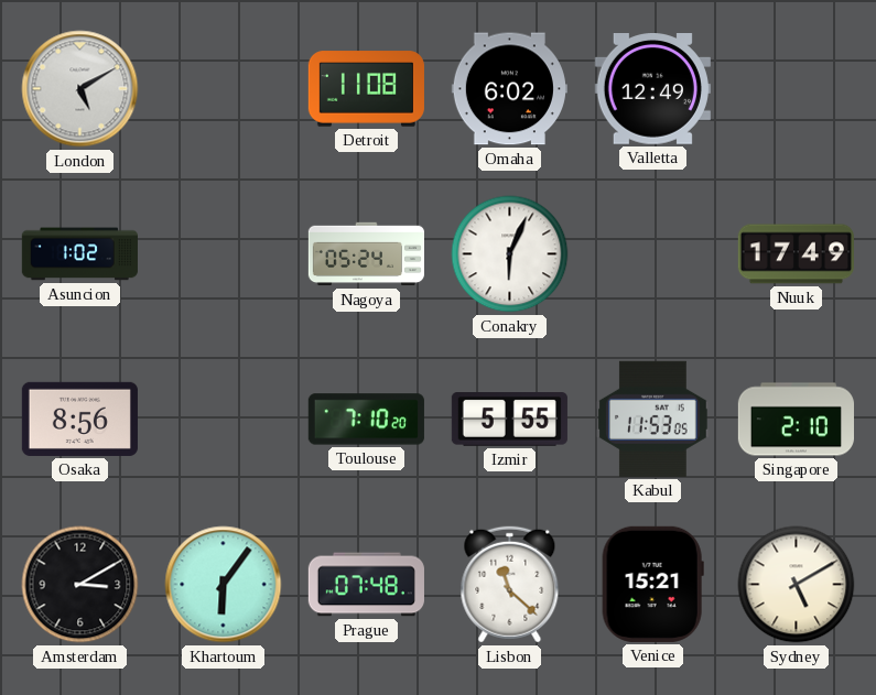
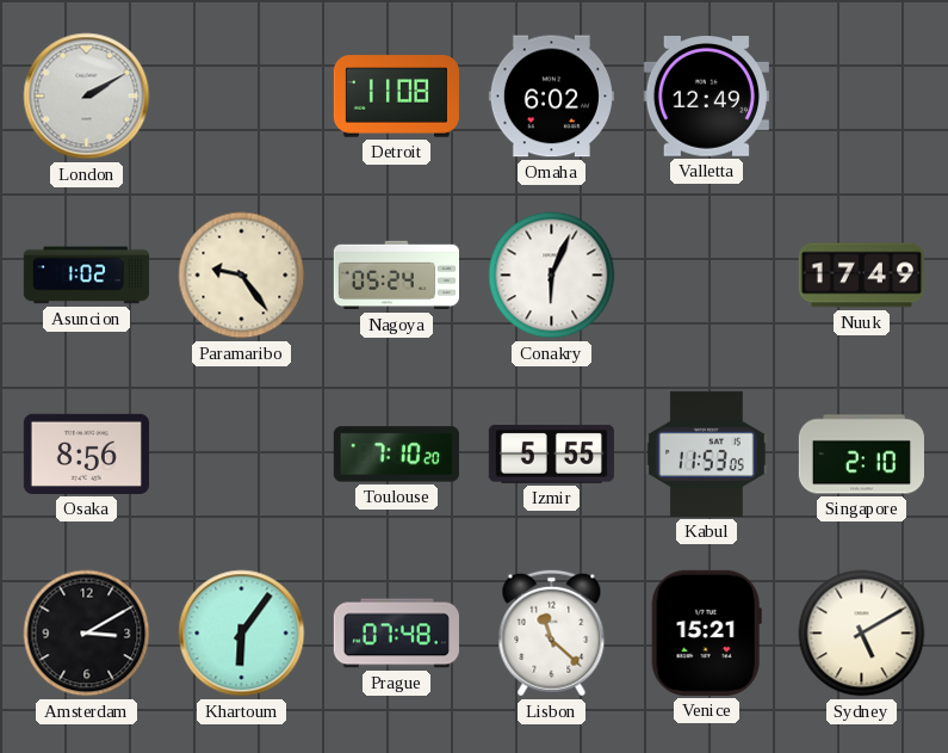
London: 5:10 -> 2:10 (87, 97)
Paramaribo: none -> 9:24 (242, 276)
